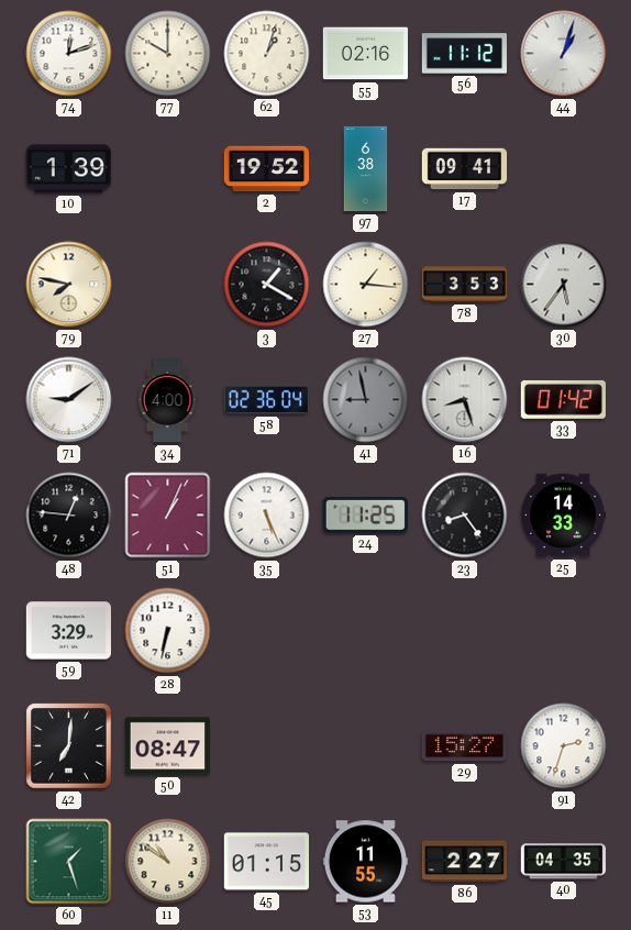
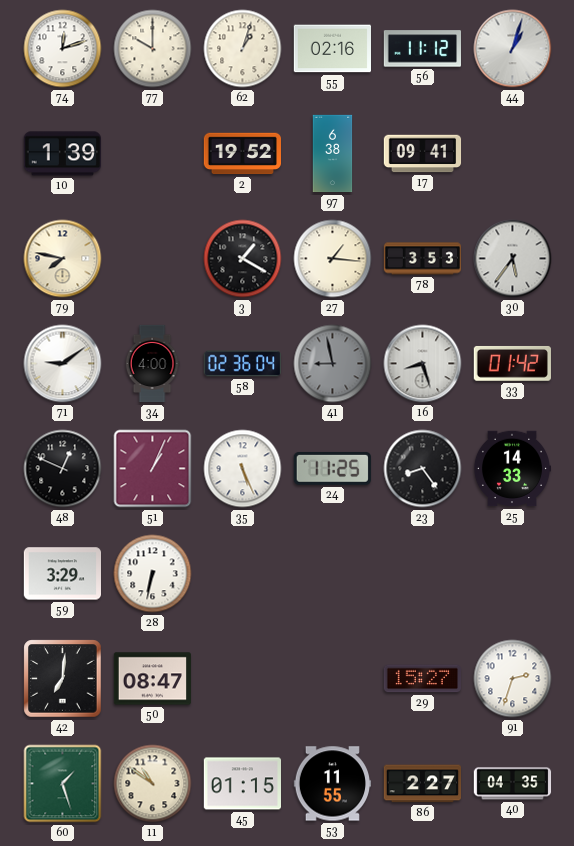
48: 12:46 -> 12:49 (63, 469)
